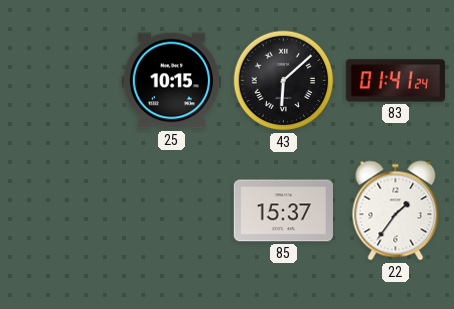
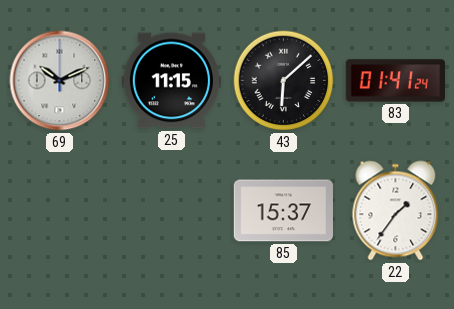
69: none -> 10:11 (60, 81)
25: 10:15 -> 11:15 (171, 81)
